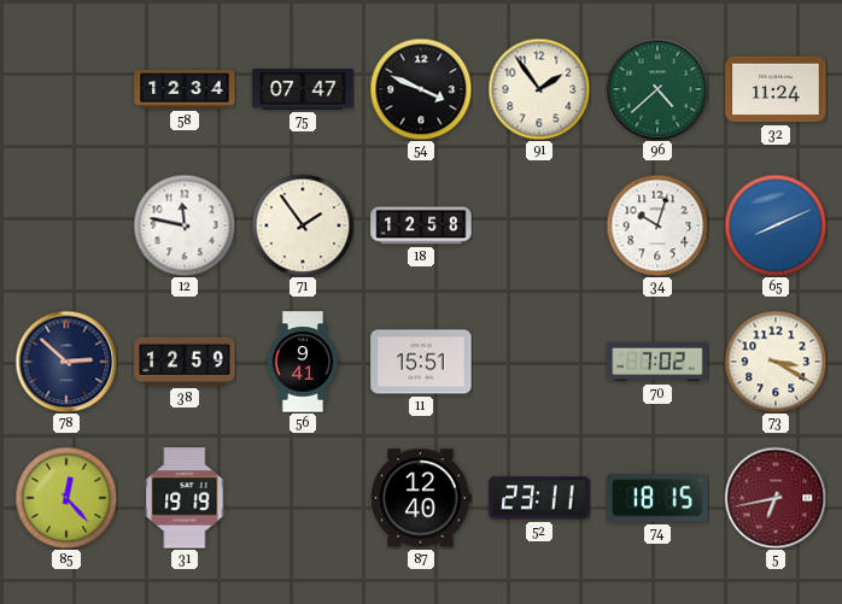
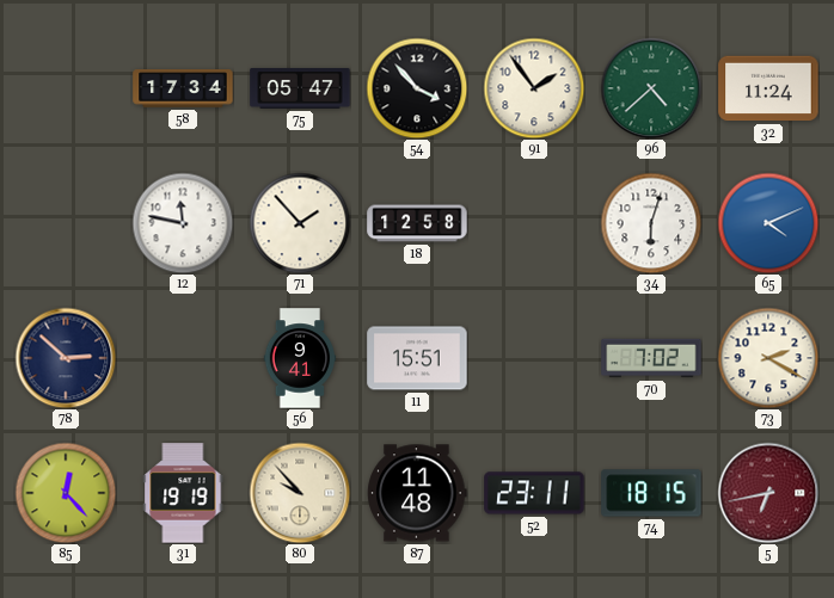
58: 12:34 -> 17:34 (183, 88)
75: 07:47 -> 05:47 (300, 88)
54: 3:49 -> 3:53 (417, 88)
71: 1:54 -> 1:53 (300, 223)
34: 10:03 -> 6:03 (651, 223)
65: 8:11 -> 4:11 (768, 223)
38: 12:59 -> none (185, 362)
73: 3:20 -> 2:20 (768, 358)
80: none -> 9:53 (300, 493)
87: 12:40 -> 11:48 (417, 493)
